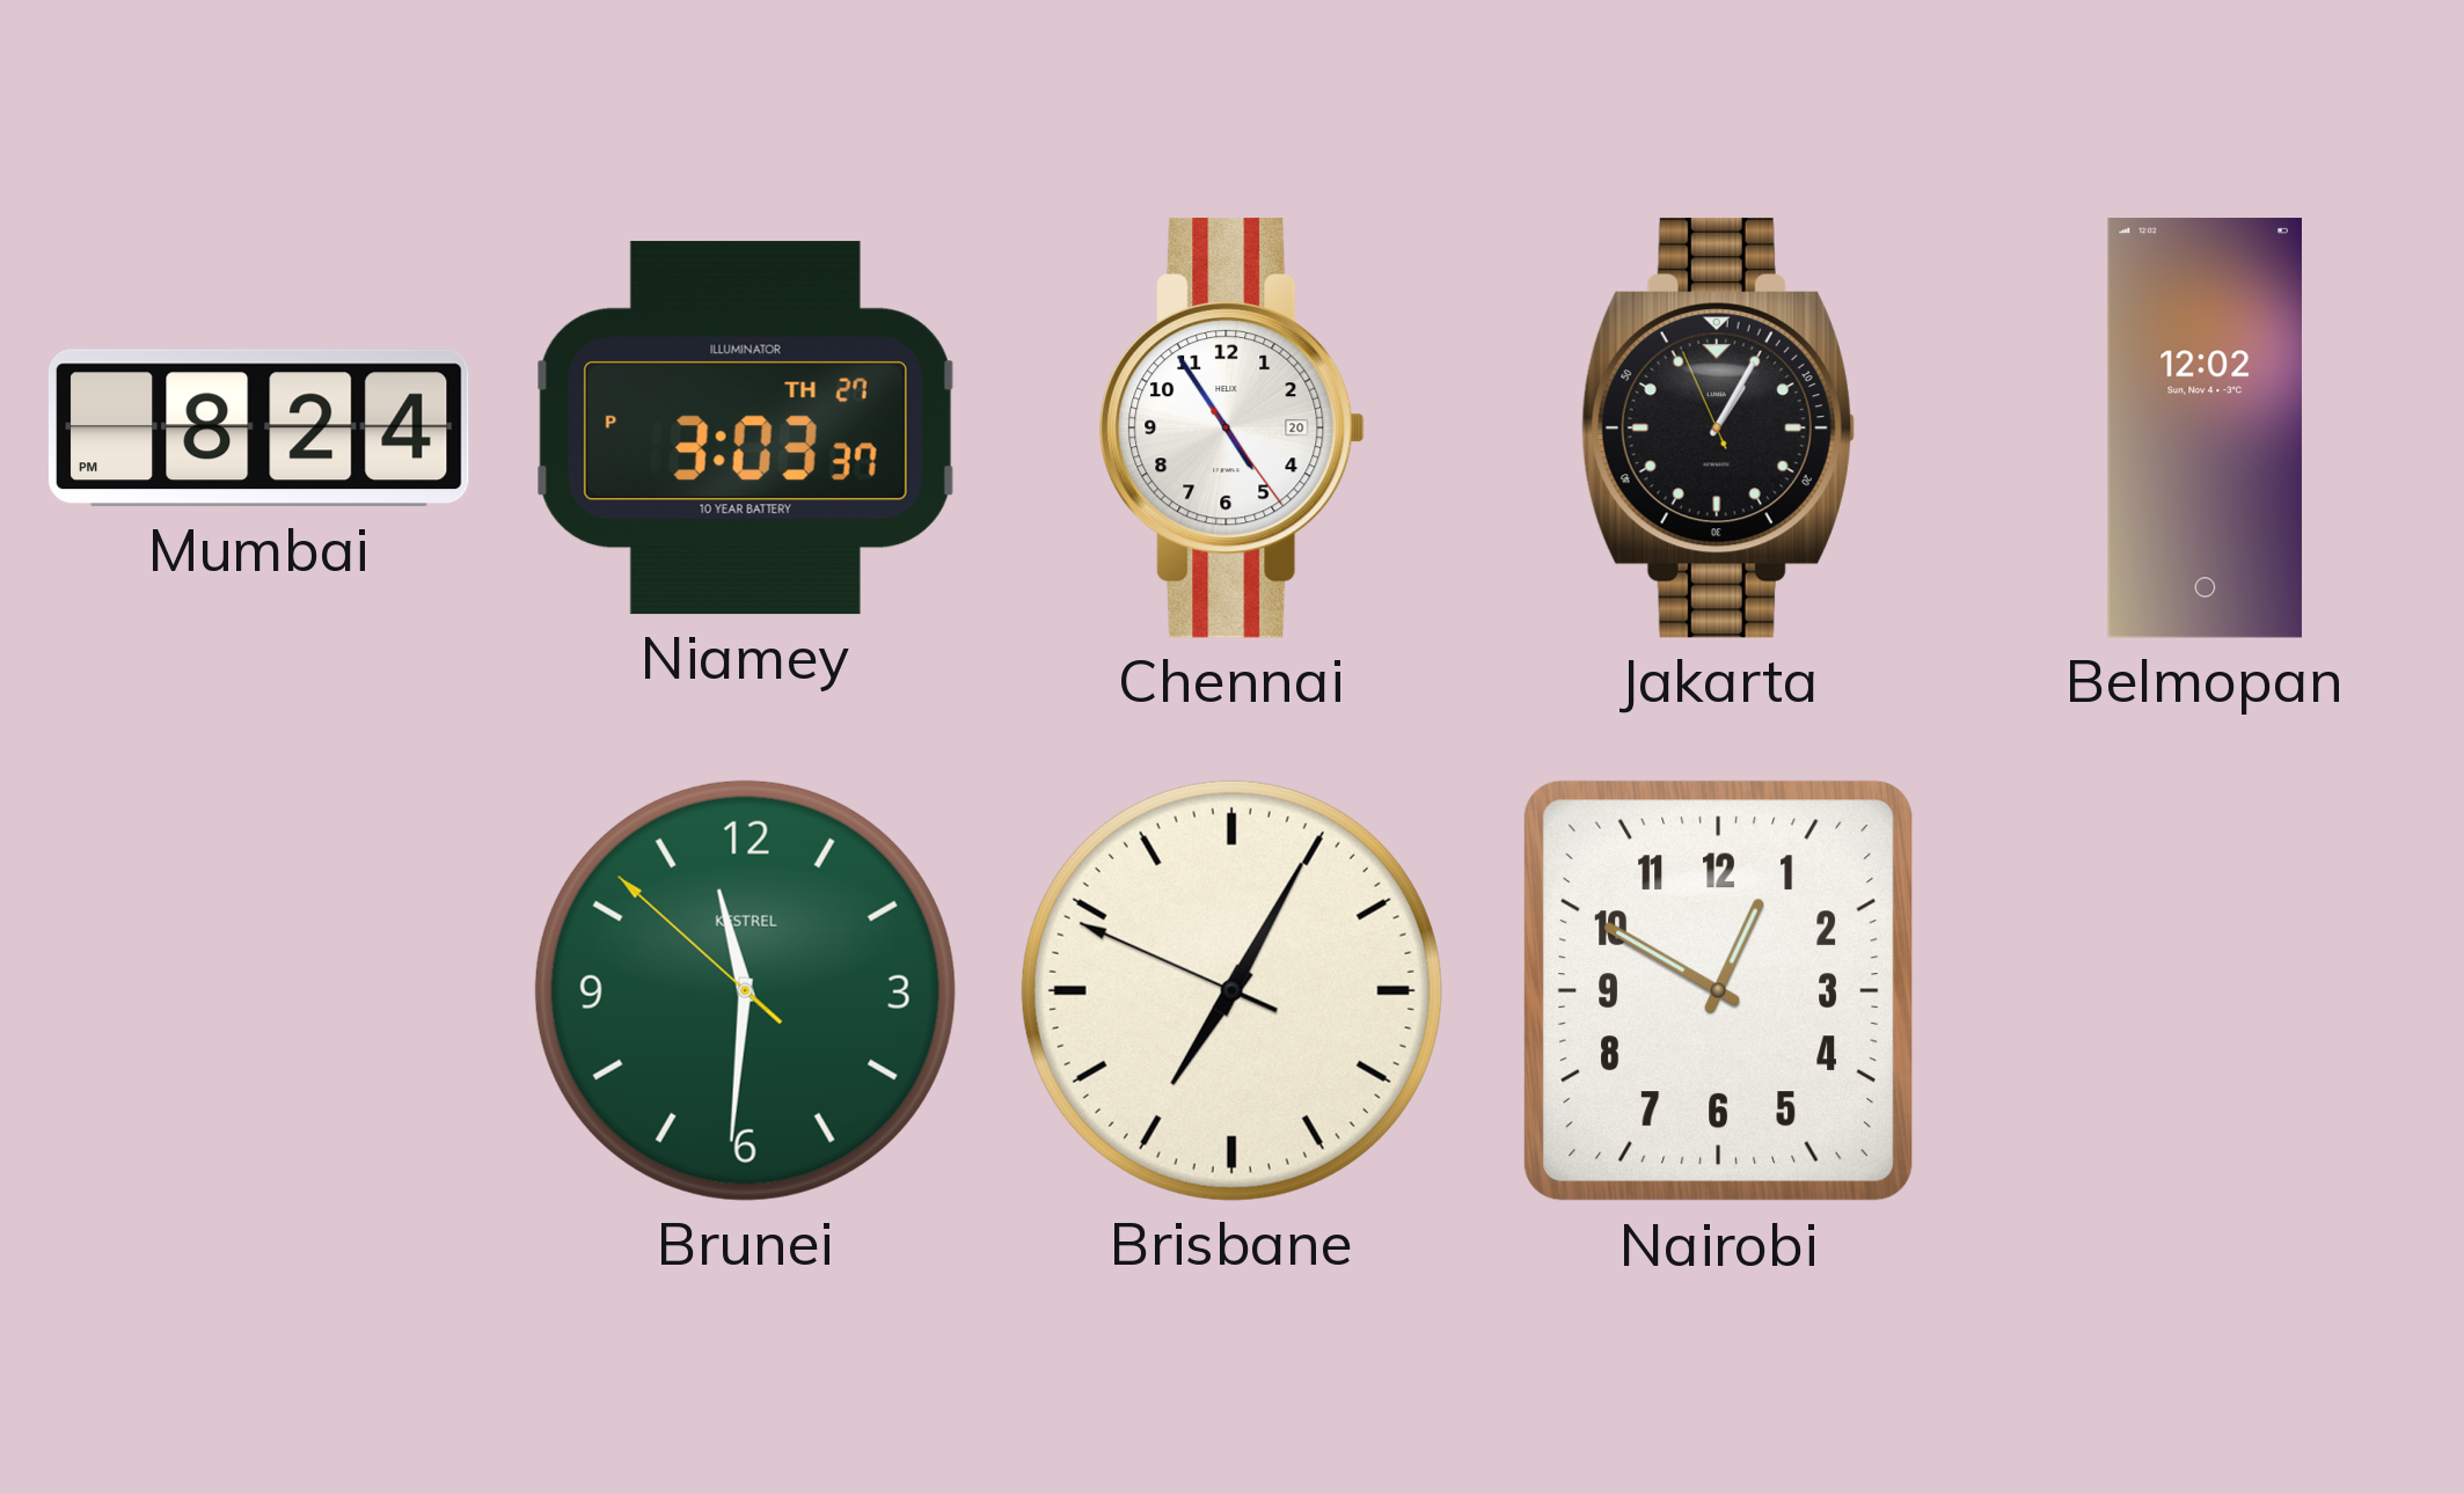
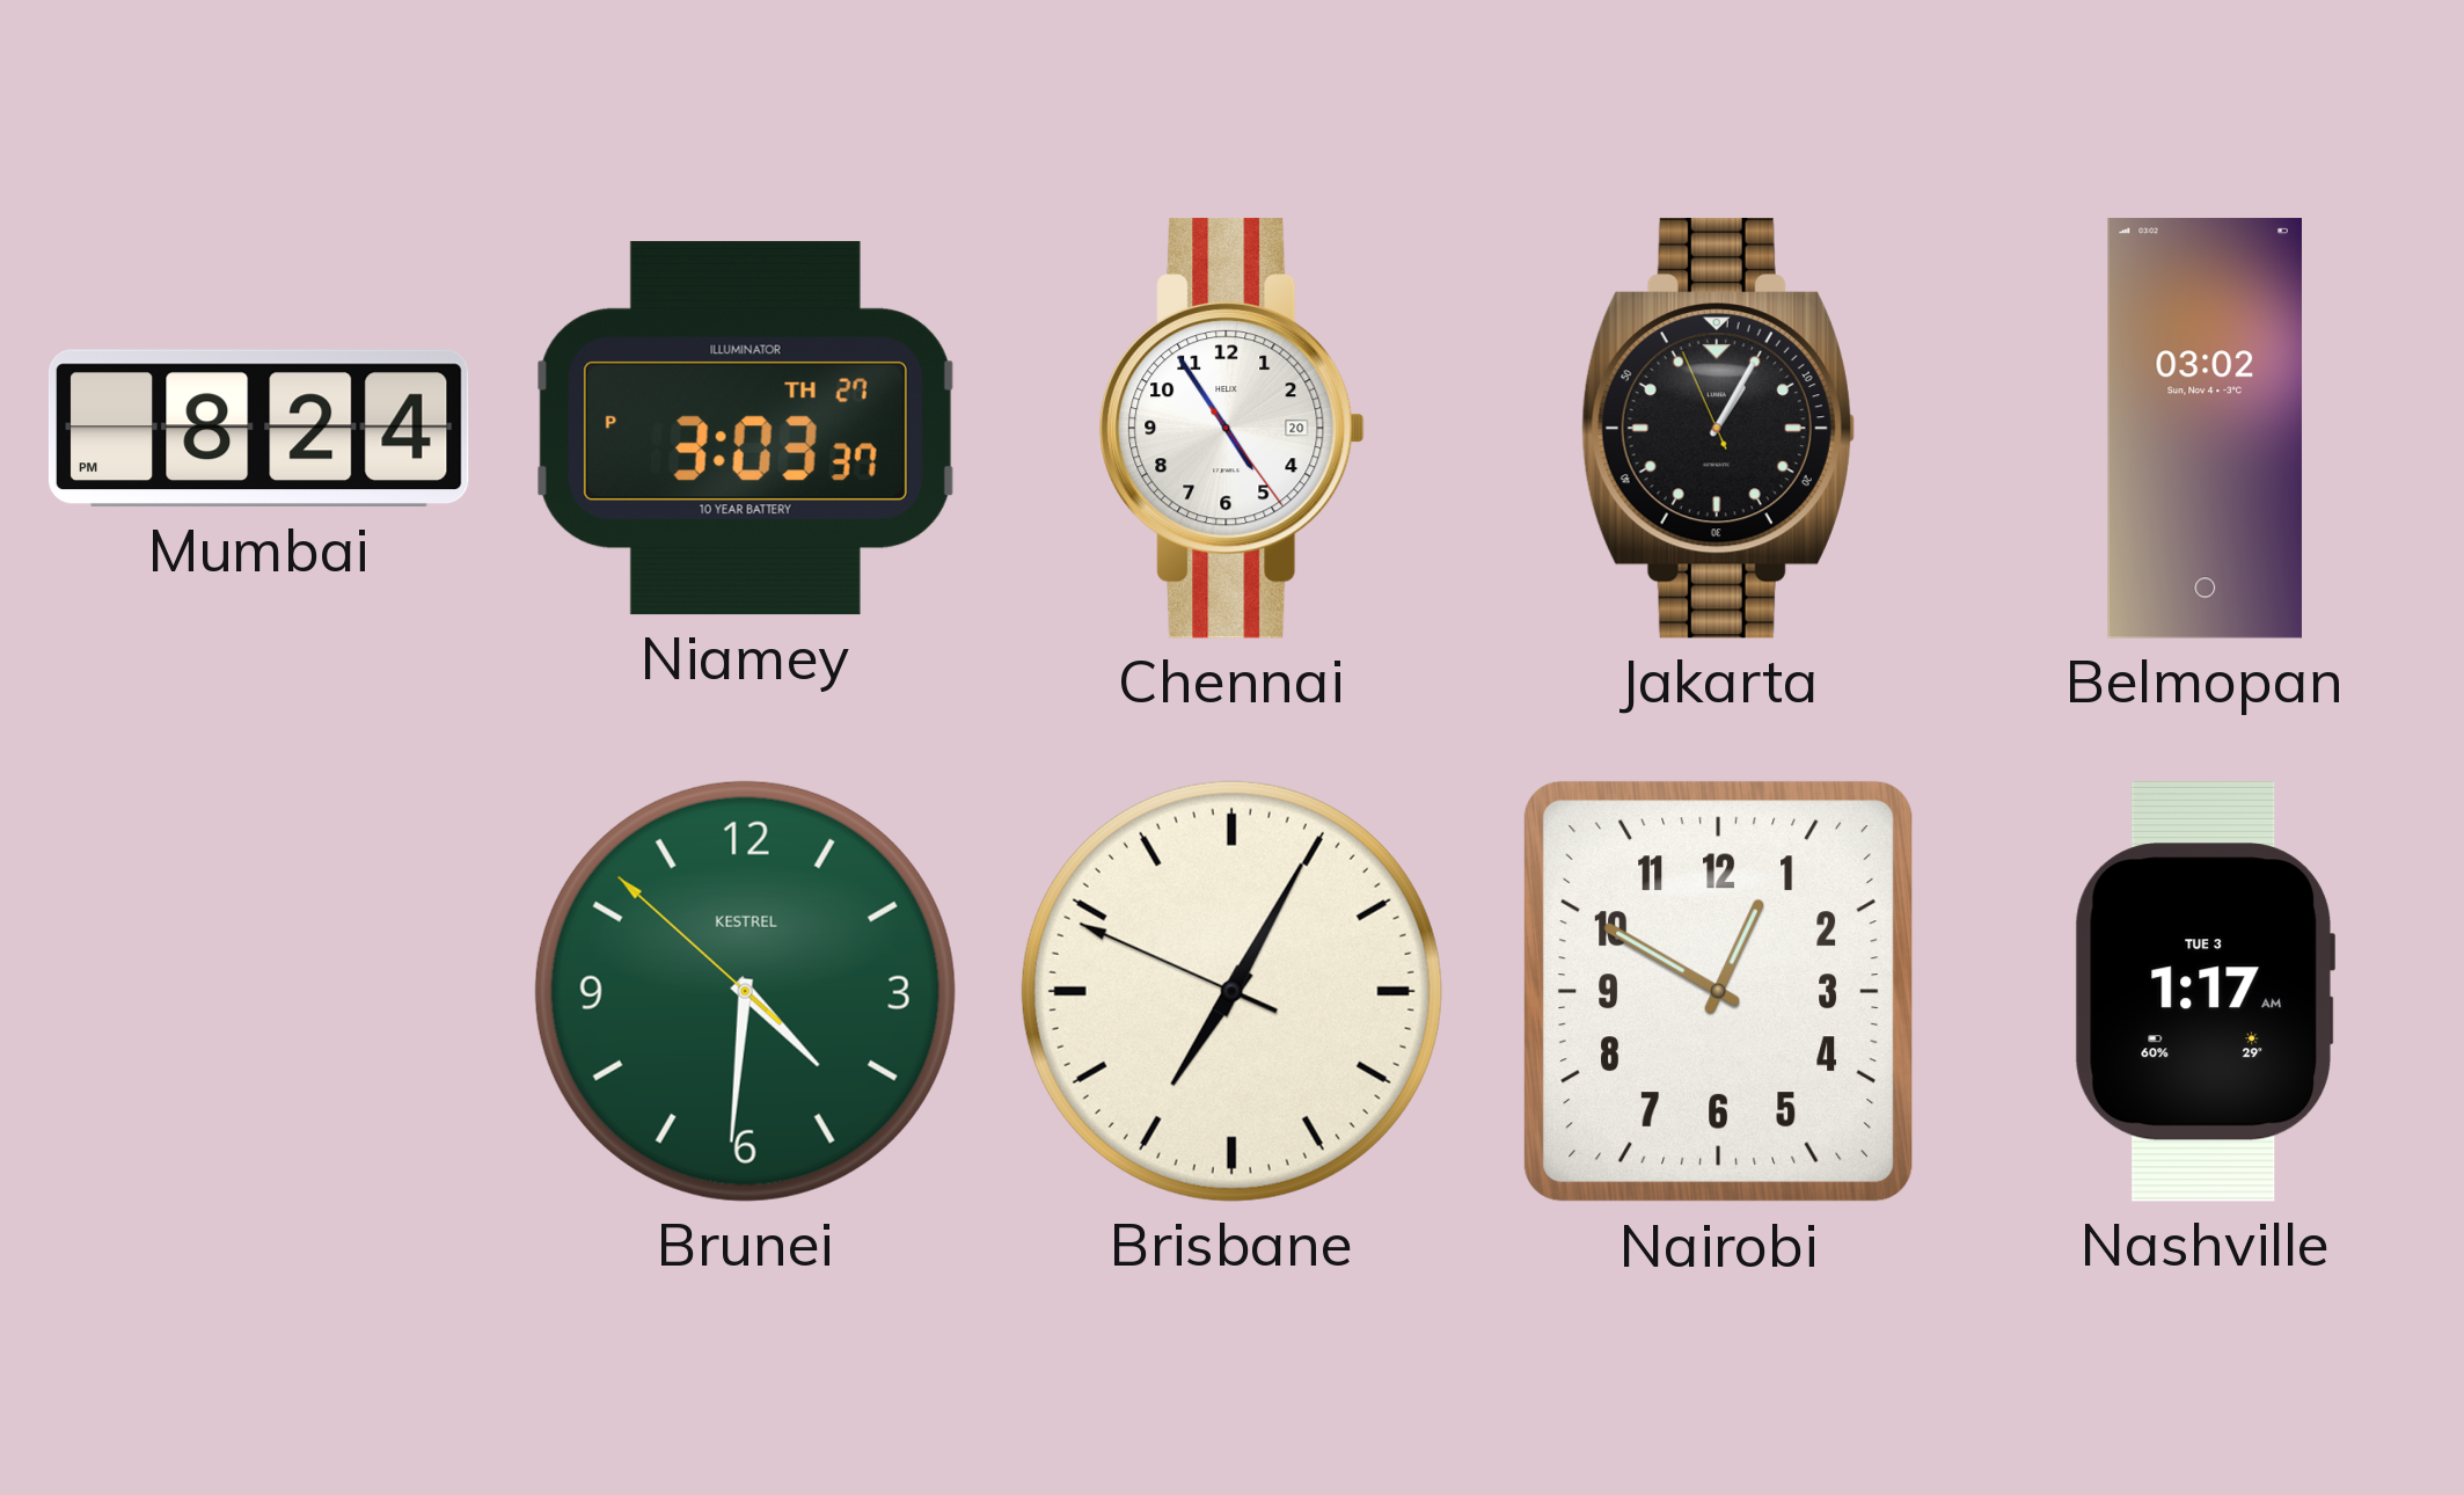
Belmopan: 12:02 -> 03:02 (2205, 429)
Brunei: 11:30 -> 4:30 (745, 991)
Nashville: none -> 1:17 (2205, 992)
